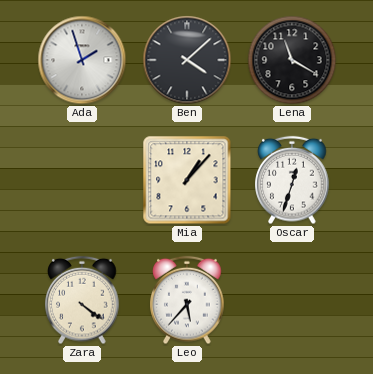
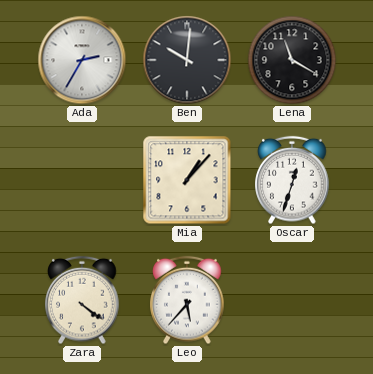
Ada: 1:57 -> 2:35 (82, 60)
Ben: 4:08 -> 10:01 (187, 60)
